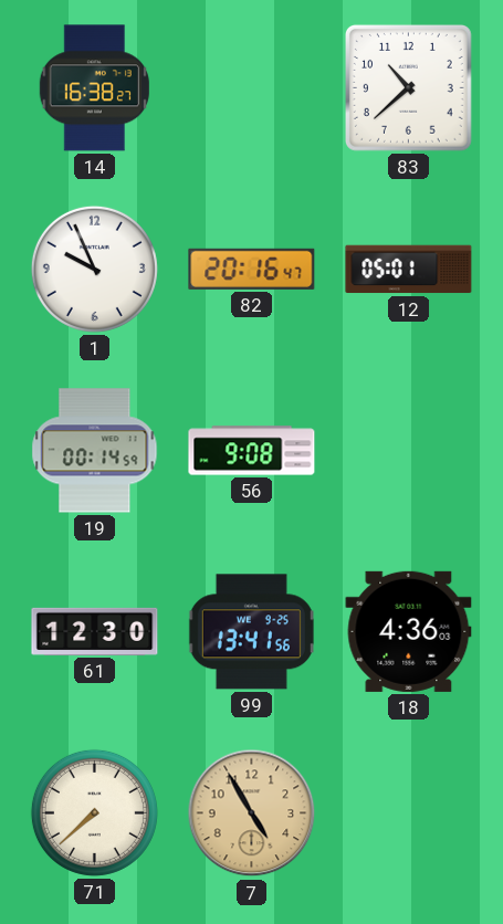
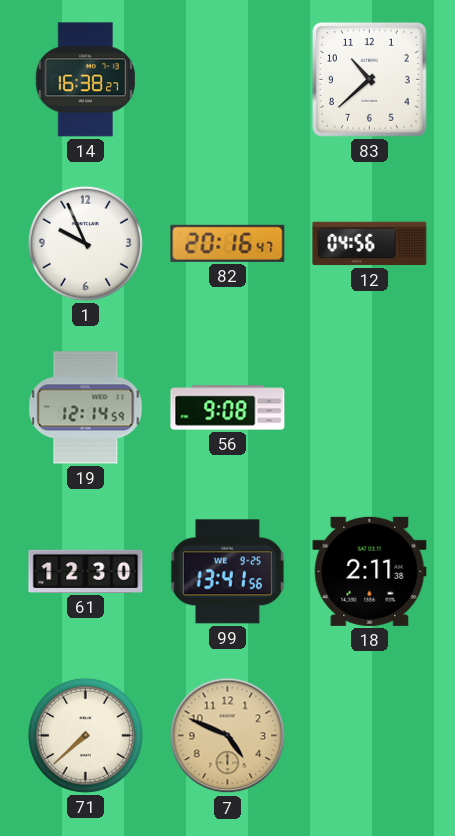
12: 05:01 -> 04:56 (370, 244)
19: 00:14 -> 12:14 (86, 408)
18: 4:36 -> 2:11 (370, 571)
7: 4:55 -> 4:49 (228, 736)
